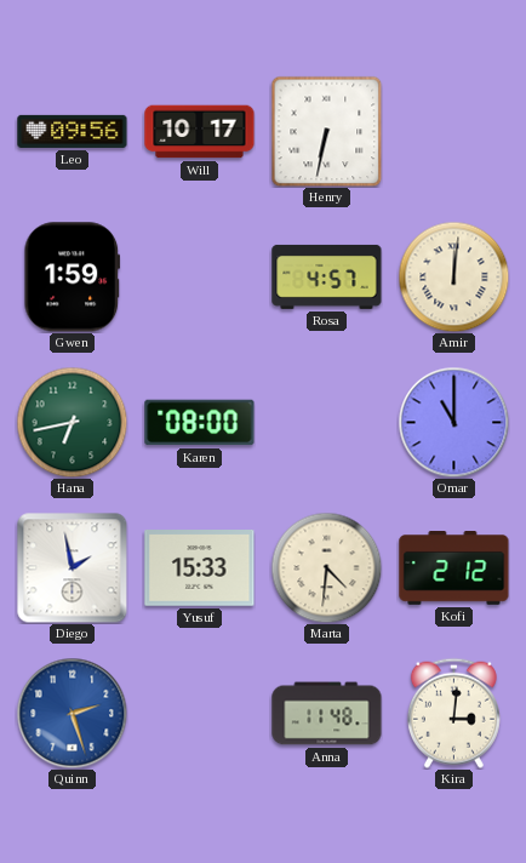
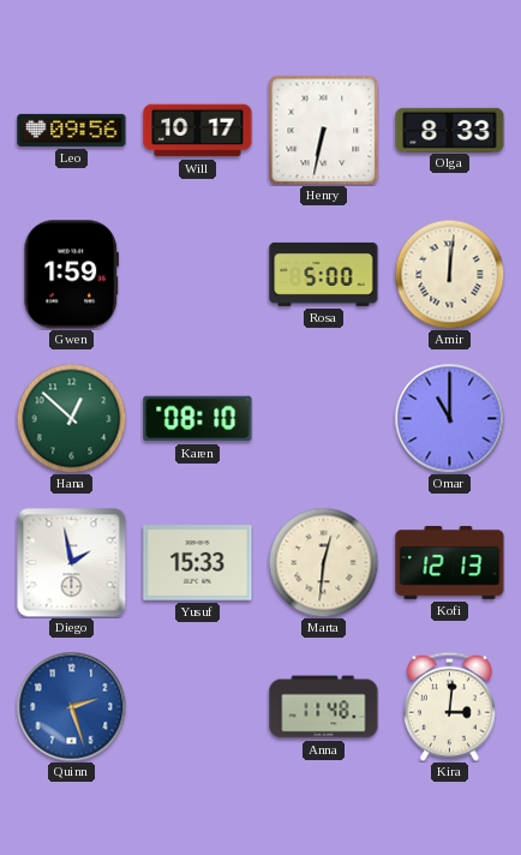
Olga: none -> 8:33 (450, 130)
Rosa: 4:57 -> 5:00 (324, 274)
Hana: 6:43 -> 12:52 (71, 418)
Karen: 08:00 -> 08:10 (198, 419)
Marta: 4:31 -> 12:31 (323, 562)
Kofi: 2:12 -> 12:13 (450, 563)
